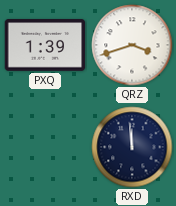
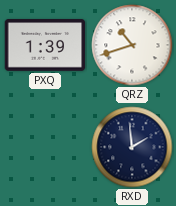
QRZ: 3:42 -> 10:42 (132, 45)
RXD: 11:59 -> 1:59 (132, 147)
